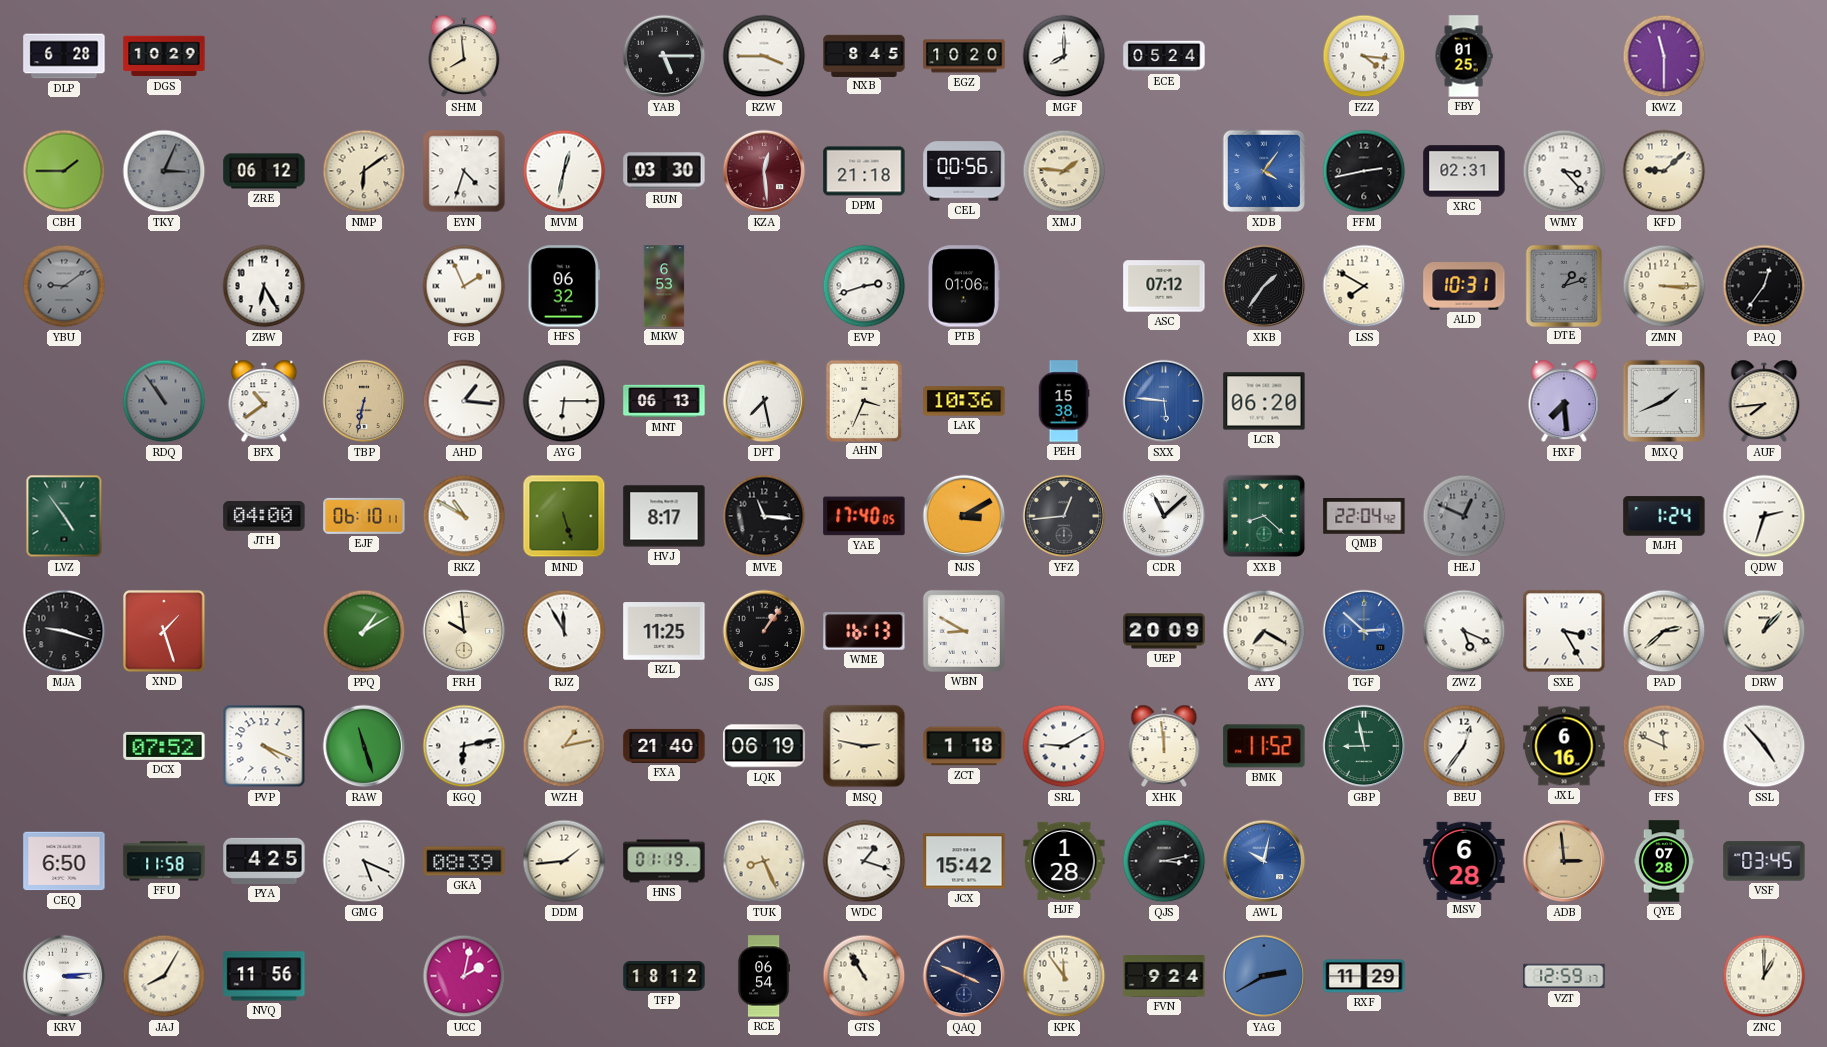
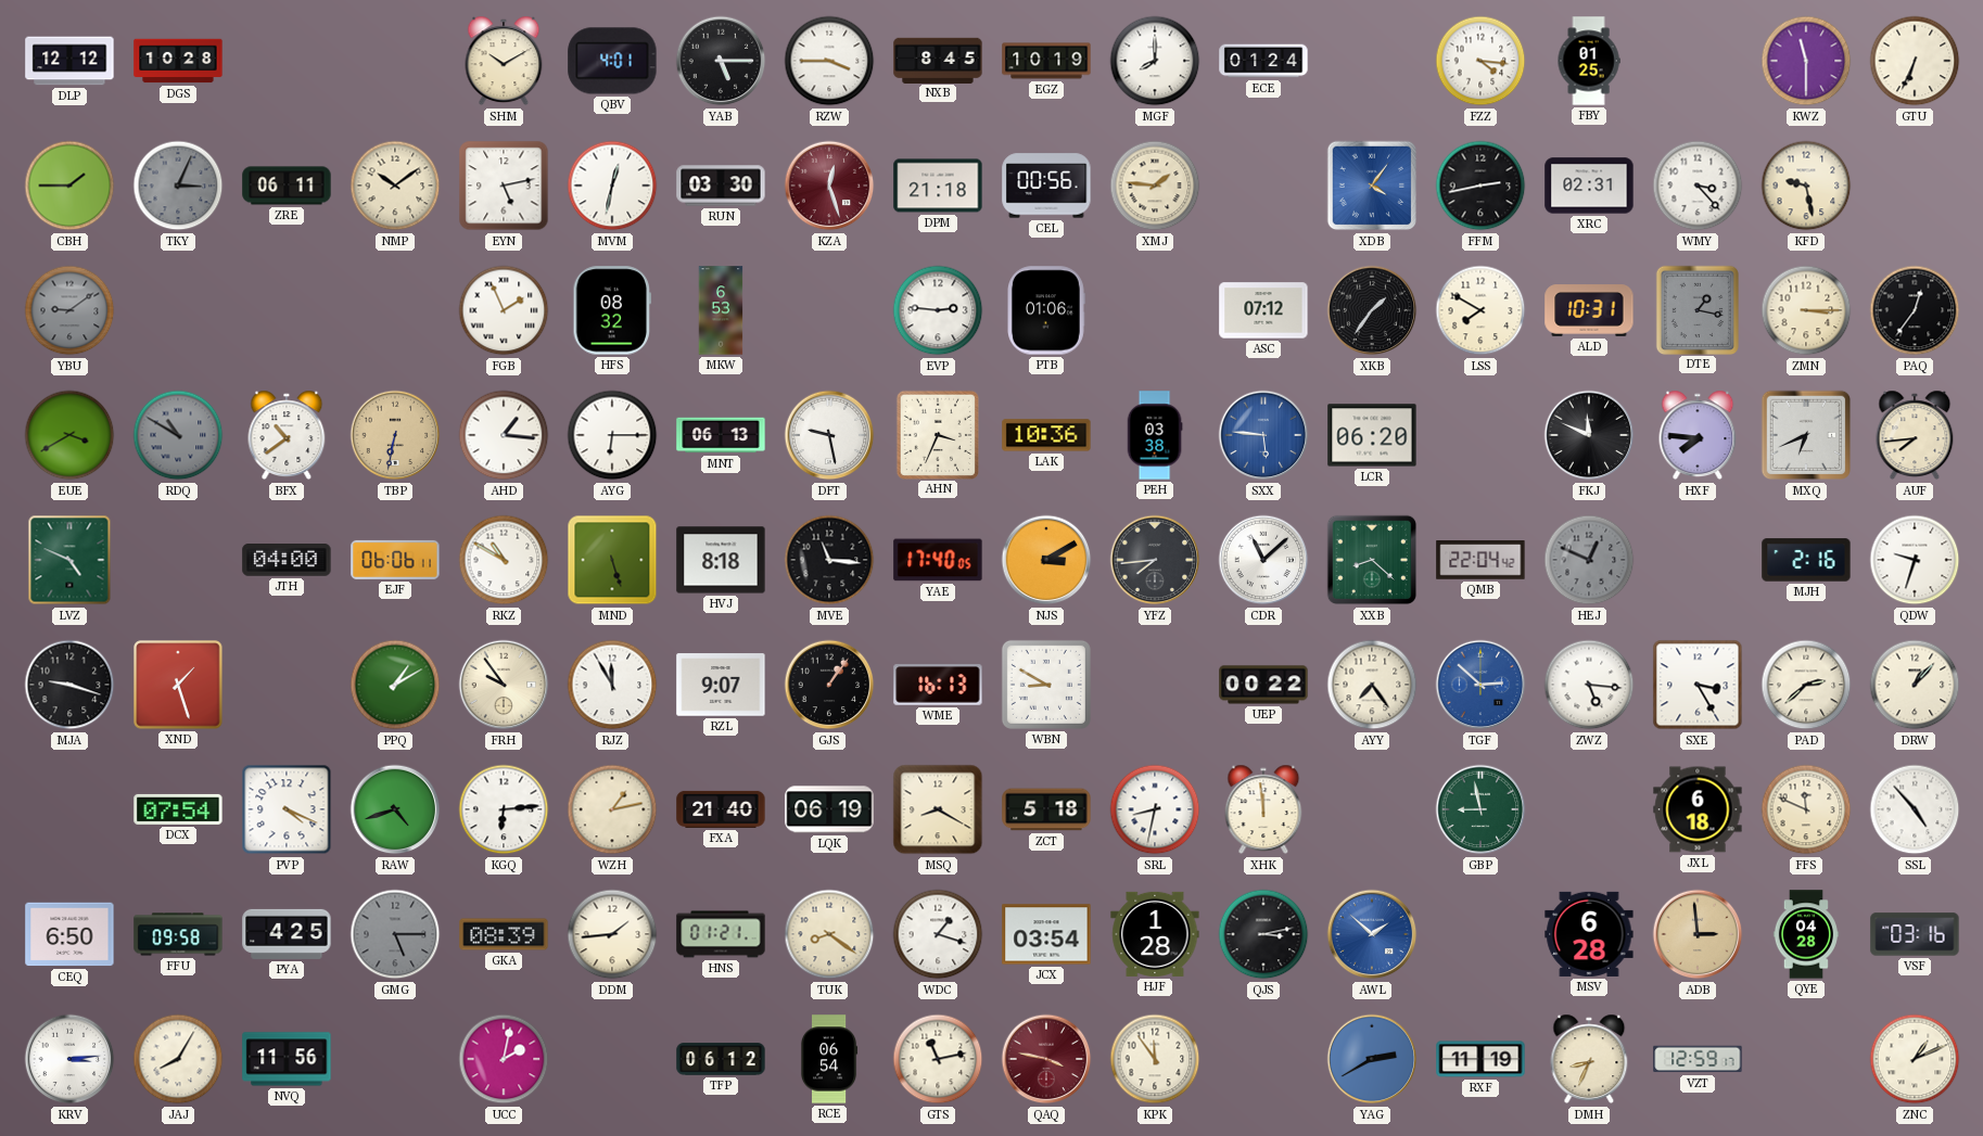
DLP: 6:28 -> 12:12 (69, 61)
DGS: 10:29 -> 10:28 (178, 61)
SHM: 7:59 -> 10:10 (504, 61)
QBV: none -> 4:01 (612, 61)
EGZ: 10:20 -> 10:19 (1046, 61)
ECE: 05:24 -> 01:24 (1263, 61)
GTU: none -> 6:34 (1915, 61)
ZRE: 06:12 -> 06:11 (287, 186)
NMP: 6:09 -> 10:09 (395, 186)
EYN: 4:33 -> 5:13 (504, 186)
KZA: 12:29 -> 12:27 (829, 186)
KFD: 9:08 -> 9:28 (1806, 186)
ZBW: 6:25 -> none (264, 286)
HFS: 06:32 -> 08:32 (611, 310)
EVP: 2:42 -> 2:46 (938, 310)
DTE: 1:12 -> 1:17 (1696, 309)
EUE: none -> 3:40 (69, 435)
RDQ: 10:54 -> 10:50 (178, 435)
DFT: 7:28 -> 9:28 (829, 435)
PEH: 15:38 -> 03:38 (1155, 435)
FKJ: none -> 11:49 (1589, 435)
HXF: 7:29 -> 7:46 (1698, 435)
MXQ: 1:41 -> 6:41 (1806, 435)
LVZ: 4:54 -> 4:49 (69, 560)
EJF: 06:10 -> 06:06 (395, 560)
HVJ: 8:17 -> 8:18 (721, 560)
YFZ: 12:44 -> 7:44 (1155, 560)
MJH: 1:24 -> 2:16 (1806, 560)
QDW: 2:33 -> 9:33 (1915, 560)
FRH: 9:59 -> 9:54 (504, 685)
RZL: 11:25 -> 9:07 (721, 685)
UEP: 20:09 -> 00:22 (1263, 685)
AYY: 7:20 -> 7:24 (1372, 685)
ZWZ: 5:19 -> 5:16 (1589, 685)
DCX: 07:52 -> 07:54 (178, 809)
RAW: 11:27 -> 4:42 (395, 809)
KGQ: 6:13 -> 6:14 (504, 809)
MSQ: 2:47 -> 8:20 (938, 809)
ZCT: 1:18 -> 5:18 (1046, 809)
SRL: 9:10 -> 8:32 (1155, 809)
BMK: 11:52 -> none (1264, 746)
BEU: 12:36 -> none (1464, 746)
JXL: 6:16 -> 6:18 (1698, 809)
FFU: 11:58 -> 09:58 (178, 934)
GMG: 5:19 -> 5:15 (395, 934)
GMG dial: white -> grey (395, 934)
HNS: 01:19 -> 01:21 (721, 934)
TUK: 8:26 -> 8:21 (829, 934)
JCX: 15:42 -> 03:54 (1046, 934)
AWL: 10:02 -> 1:52 (1372, 934)
QYE: 07:28 -> 04:28 (1806, 934)
VSF: 03:45 -> 03:16 (1915, 934)
TFP: 18:12 -> 06:12 (721, 1059)
GTS: 10:55 -> 11:13 (938, 1059)
QAQ: 3:49 -> 3:47 (1046, 1059)
QAQ dial: navy -> burgundy (1046, 1059)
FVN: 9:24 -> none (1164, 976)
RXF: 11:29 -> 11:19 (1480, 1059)
DMH: none -> 8:34 (1589, 1059)
ZNC: 1:00 -> 1:11 (1915, 1059)
